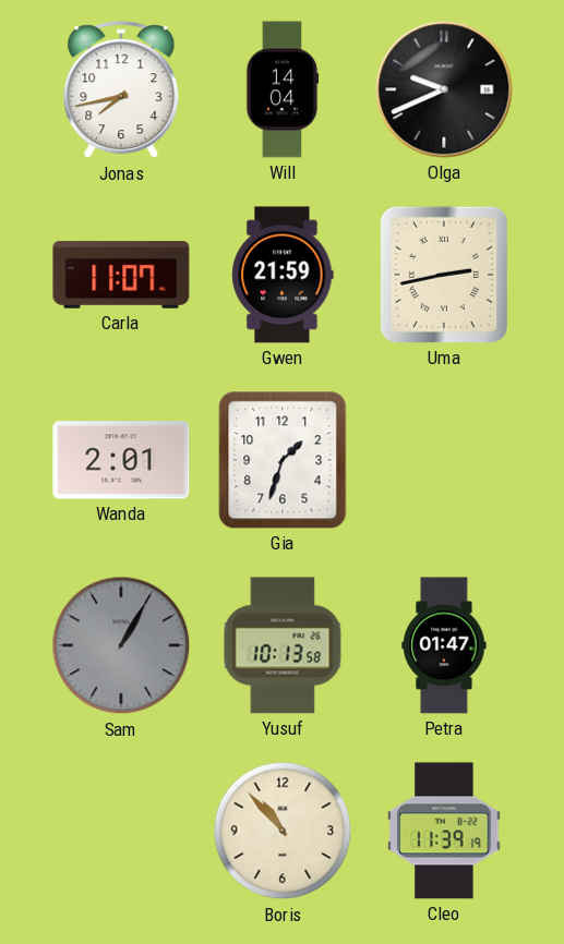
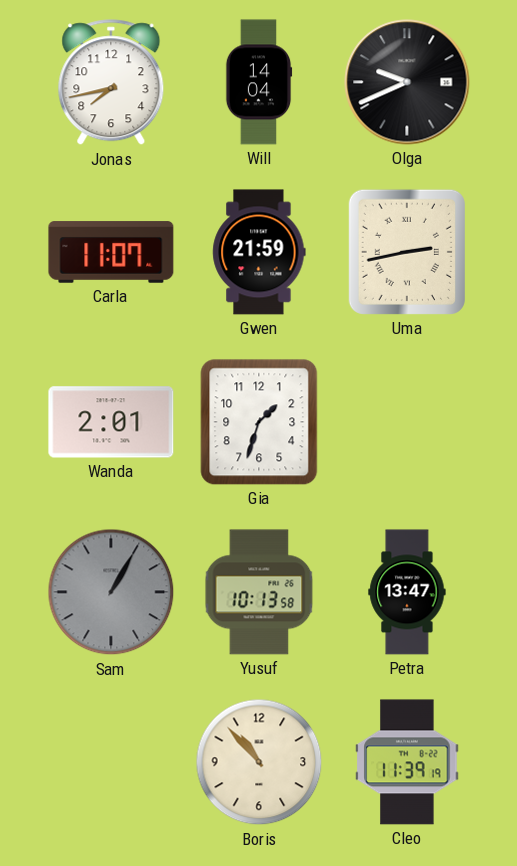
Petra: 01:47 -> 13:47 (407, 592)
